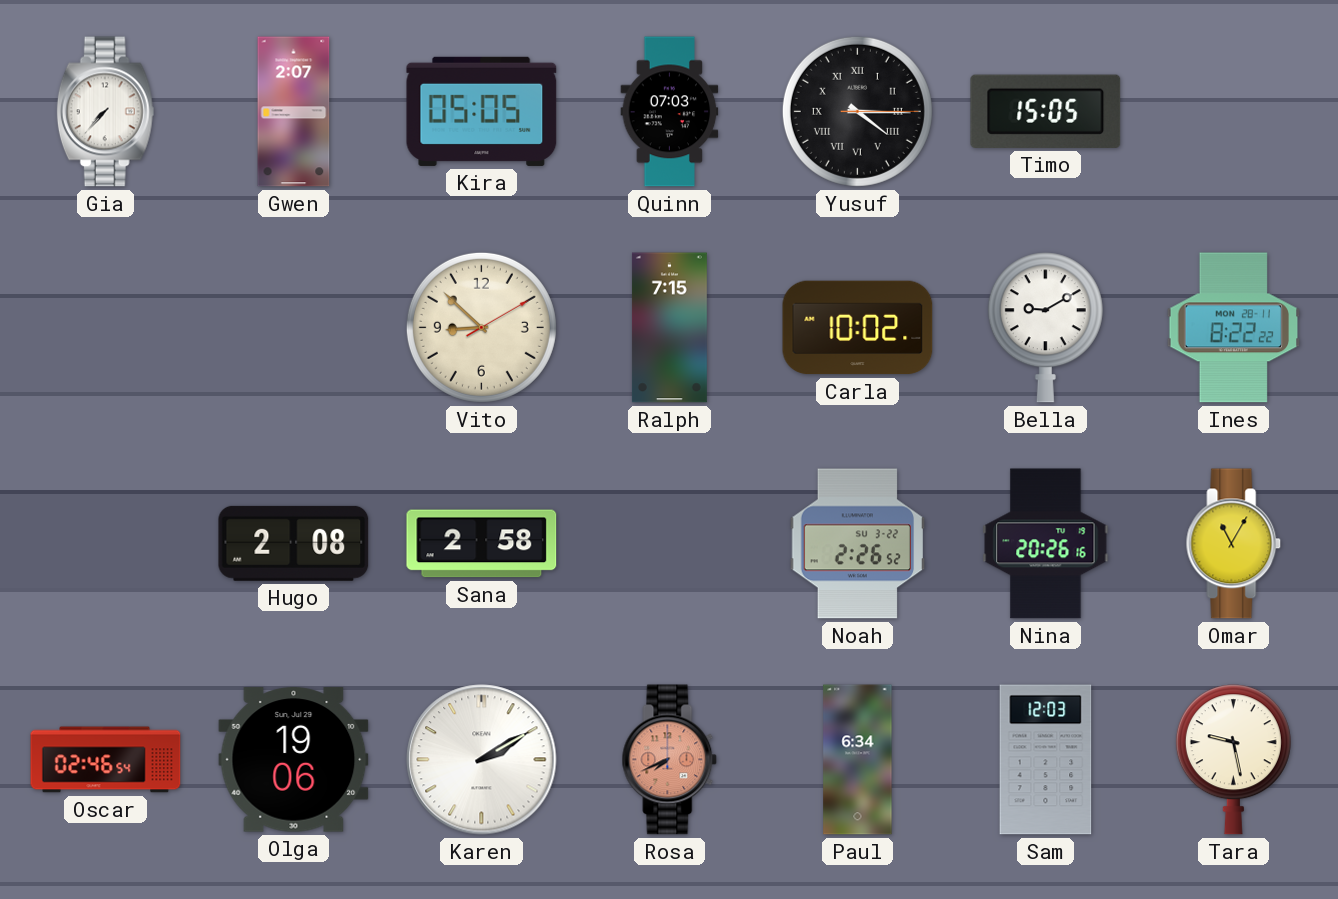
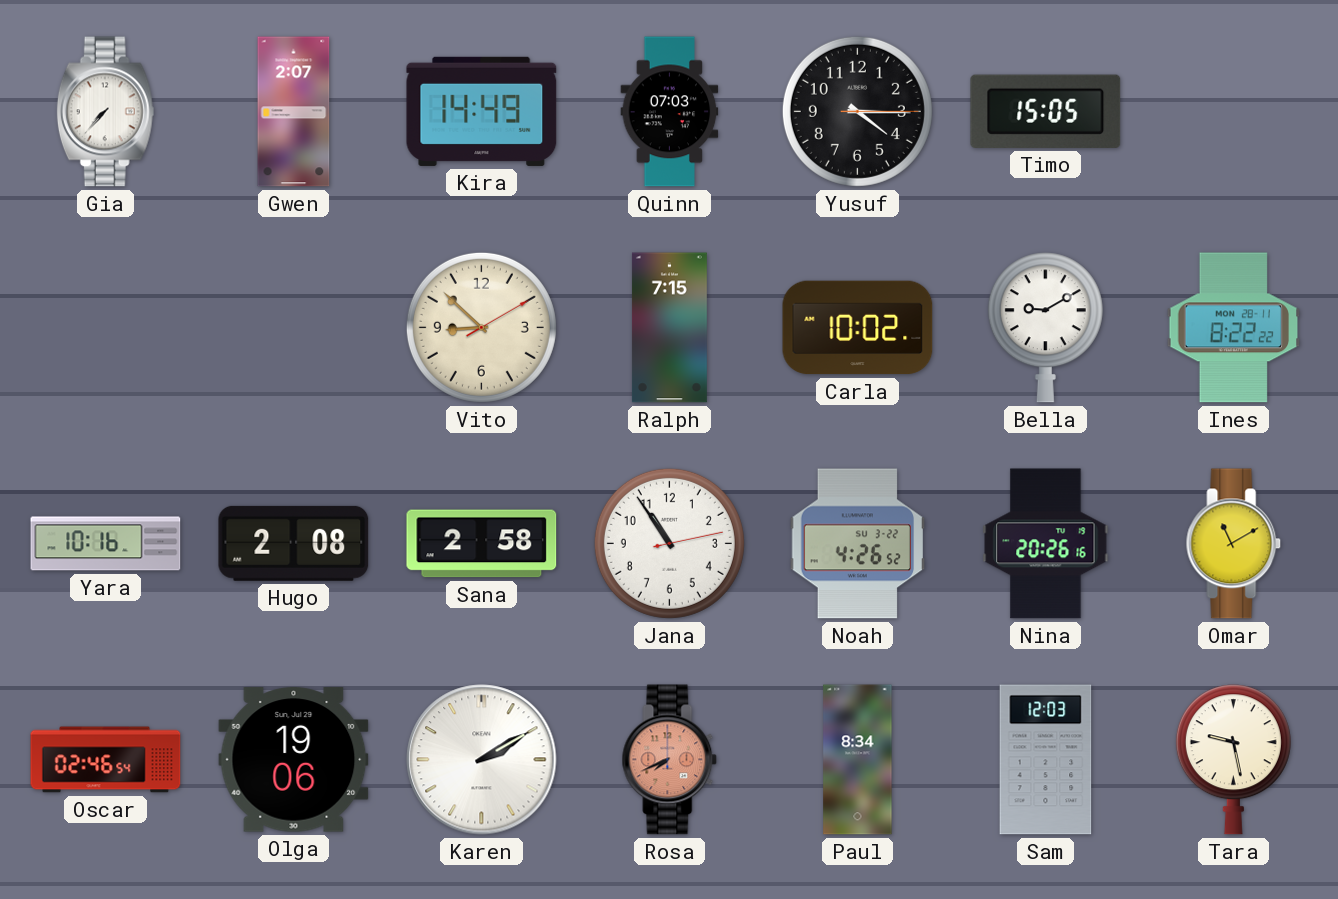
Kira: 05:05 -> 14:49 (482, 111)
Yusuf numerals: Roman -> Arabic (857, 111)
Yara: none -> 10:16 (106, 544)
Jana: none -> 10:54 (669, 543)
Noah: 2:26 -> 4:26 (858, 544)
Omar: 11:05 -> 11:10 (1234, 544)
Paul: 6:34 -> 8:34 (858, 760)
